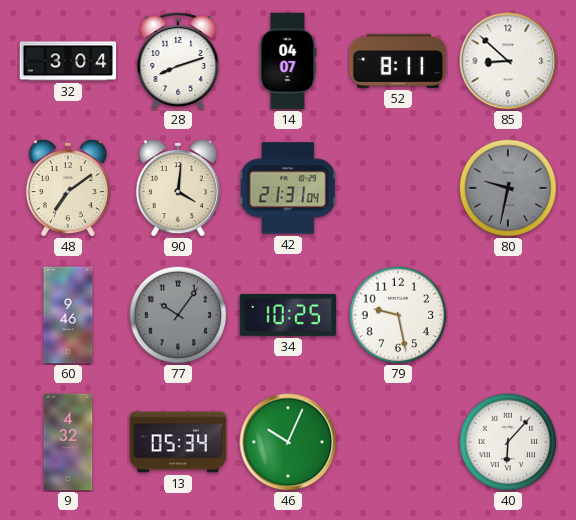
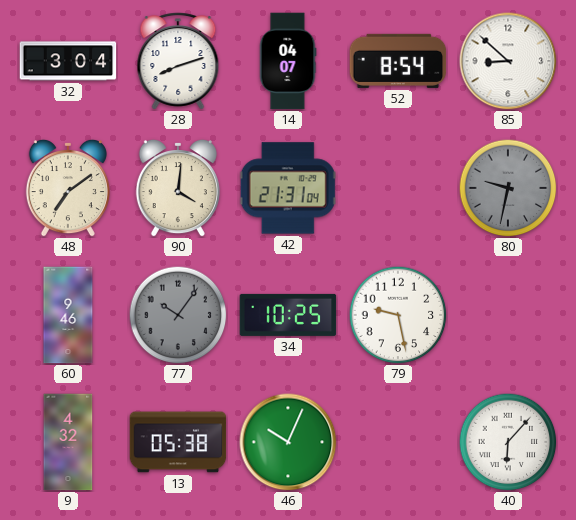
52: 8:11 -> 8:54 (398, 61)
13: 05:34 -> 05:38 (178, 442)
